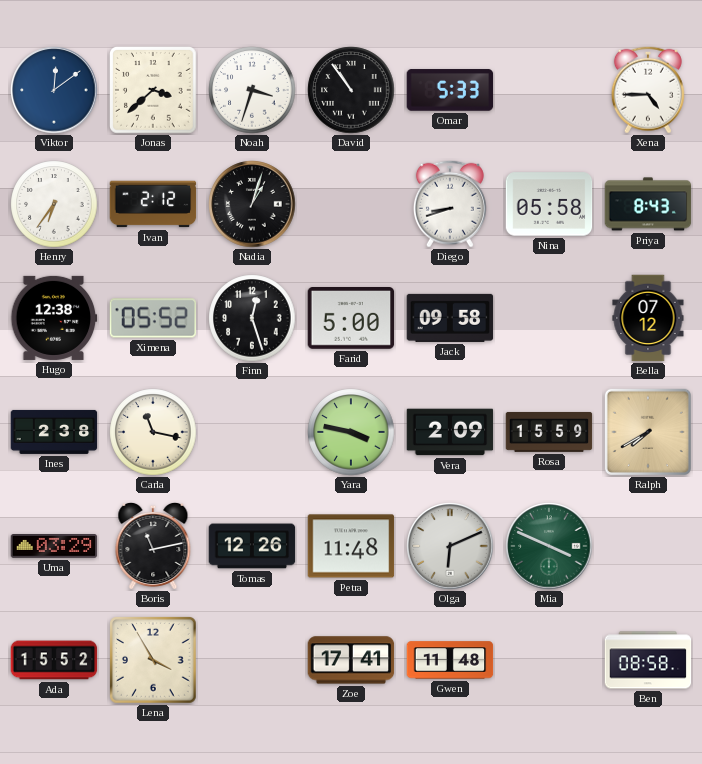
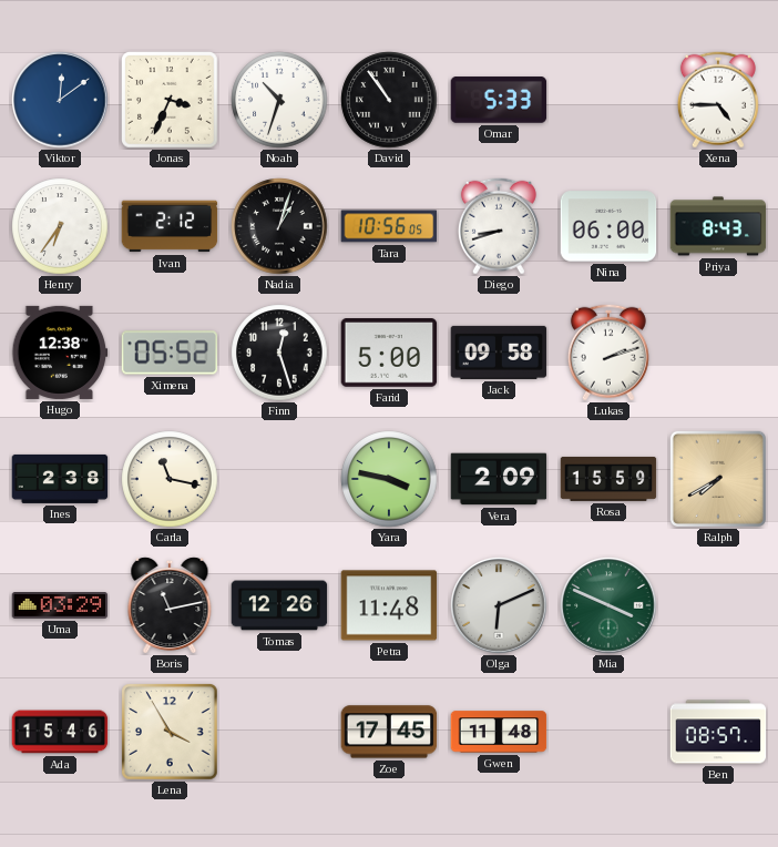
Jonas: 3:38 -> 3:34 (171, 101)
Noah: 3:33 -> 10:33 (279, 100)
Tara: none -> 10:56 (389, 226)
Nina: 05:58 -> 06:00 (608, 226)
Lukas: none -> 2:12 (608, 353)
Bella: 07:12 -> none (648, 318)
Ada: 15:52 -> 15:46 (60, 732)
Zoe: 17:41 -> 17:45 (389, 732)
Ben: 08:58 -> 08:57 (718, 732)
